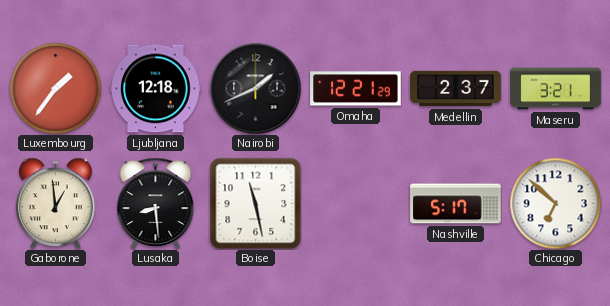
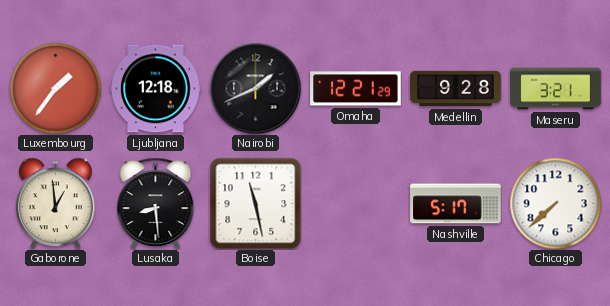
Medellin: 2:37 -> 9:28 (456, 89)
Chicago: 6:52 -> 7:38 (555, 203)
